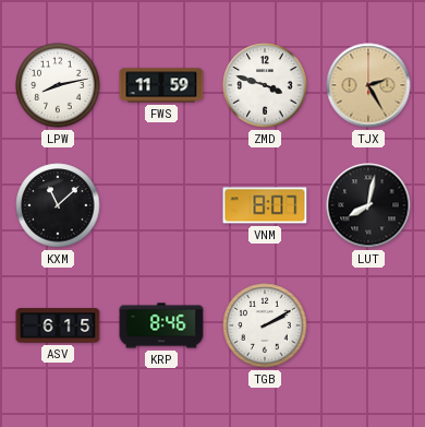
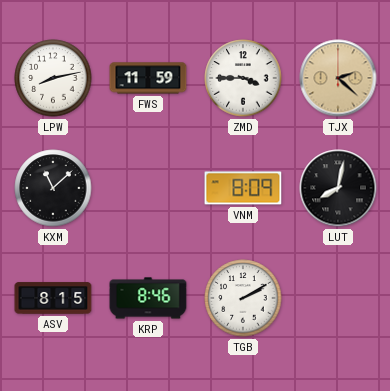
ZMD: 3:48 -> 3:45 (243, 78)
TJX: 2:25 -> 2:22 (338, 78)
VNM: 8:07 -> 8:09 (243, 188)
ASV: 6:15 -> 8:15 (53, 298)
